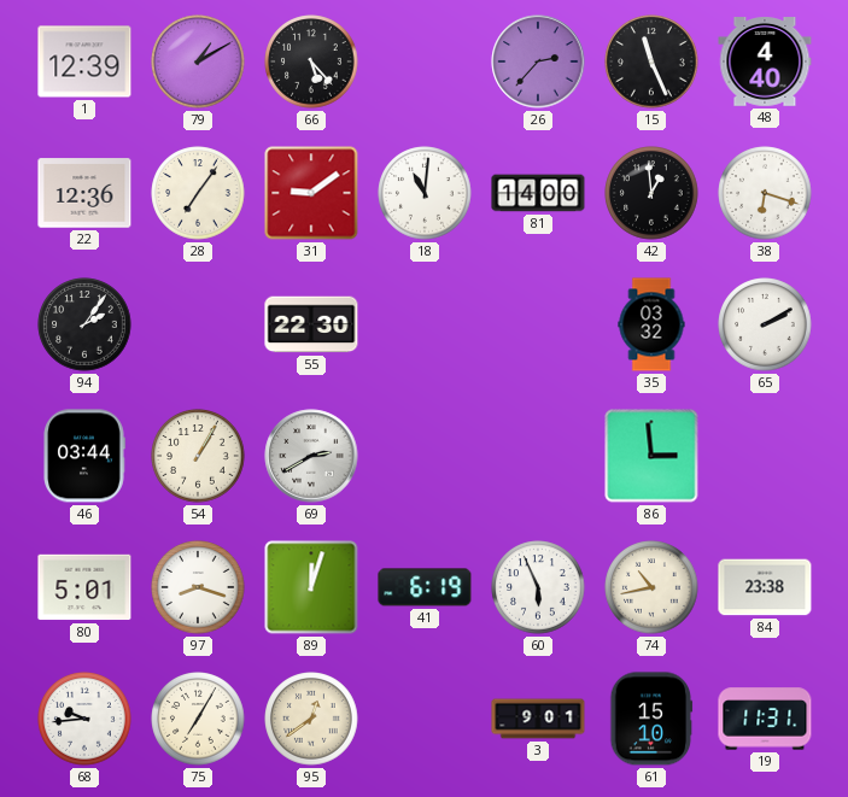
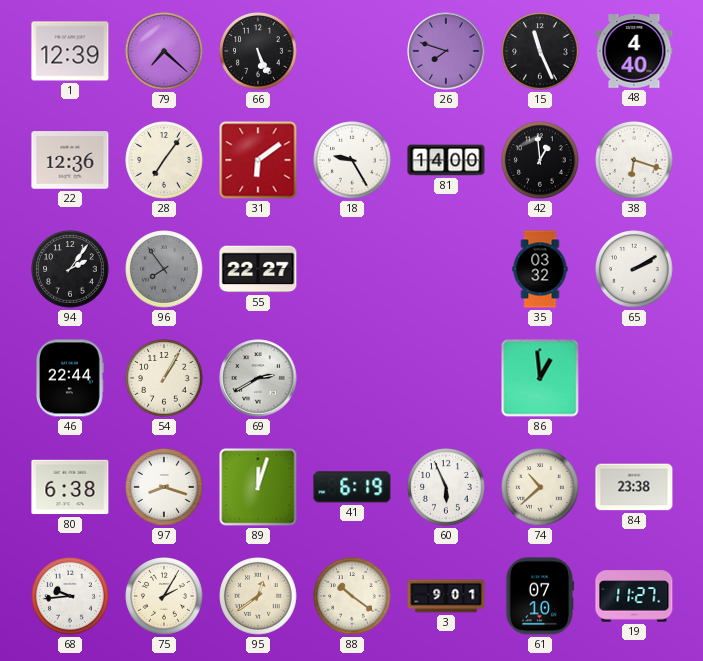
79: 1:10 -> 7:22 (164, 51)
66: 5:23 -> 5:26 (258, 51)
26: 2:37 -> 7:48 (446, 51)
31: 9:09 -> 6:09 (258, 160)
18: 11:01 -> 9:25 (352, 160)
96: none -> 7:54 (164, 269)
55: 22:30 -> 22:27 (258, 269)
46: 03:44 -> 22:44 (70, 378)
86: 2:59 -> 12:59 (540, 378)
80: 5:01 -> 6:38 (70, 487)
74: 10:43 -> 10:38 (540, 487)
75: 7:05 -> 2:05 (164, 596)
88: none -> 10:21 (352, 596)
61: 15:10 -> 07:10 (540, 596)
19: 11:31 -> 11:27 (634, 596)
